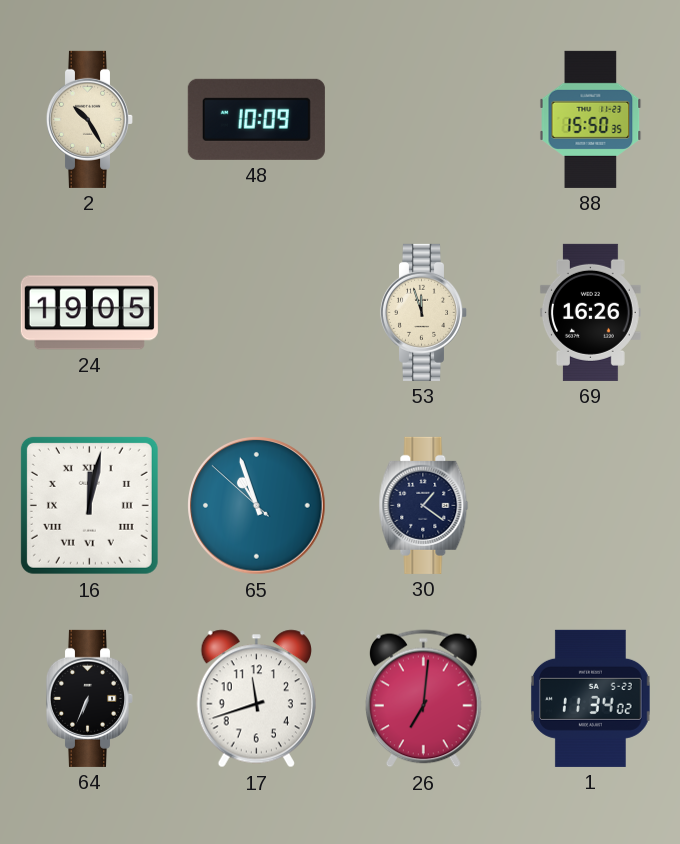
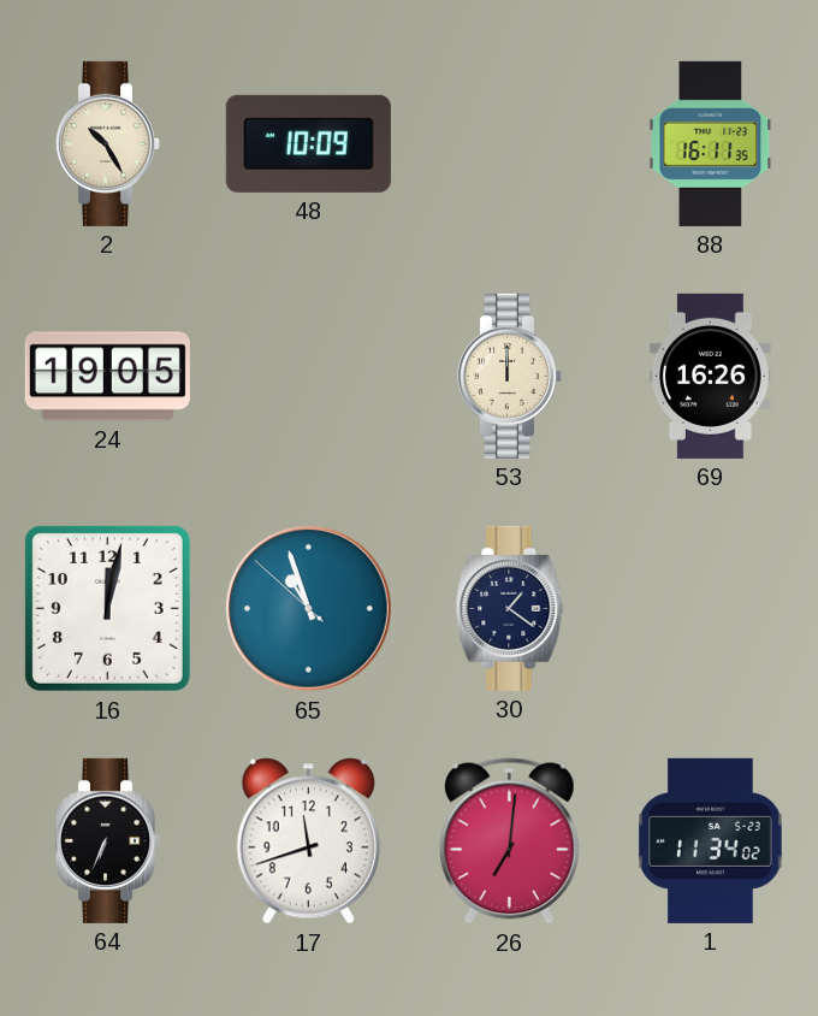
88: 15:50 -> 16:11 (711, 143)
53: 11:57 -> 12:00 (509, 376)
16 numerals: Roman -> Arabic (107, 608)
